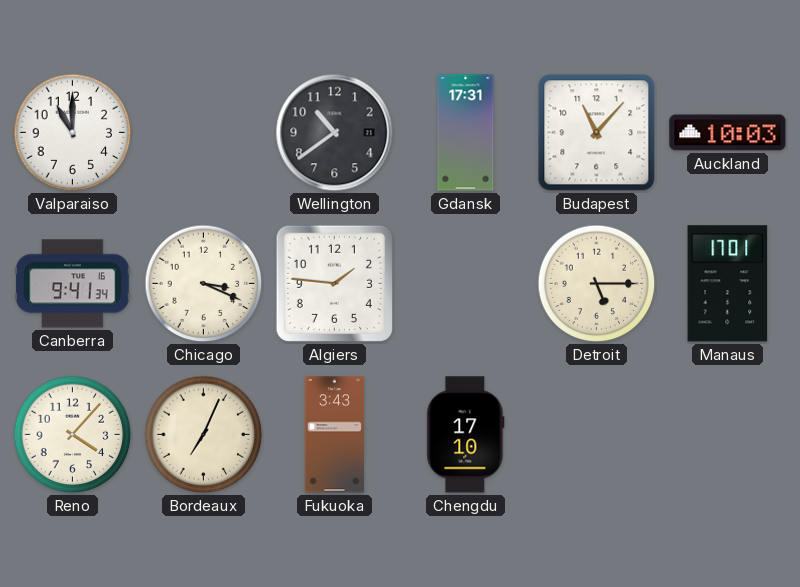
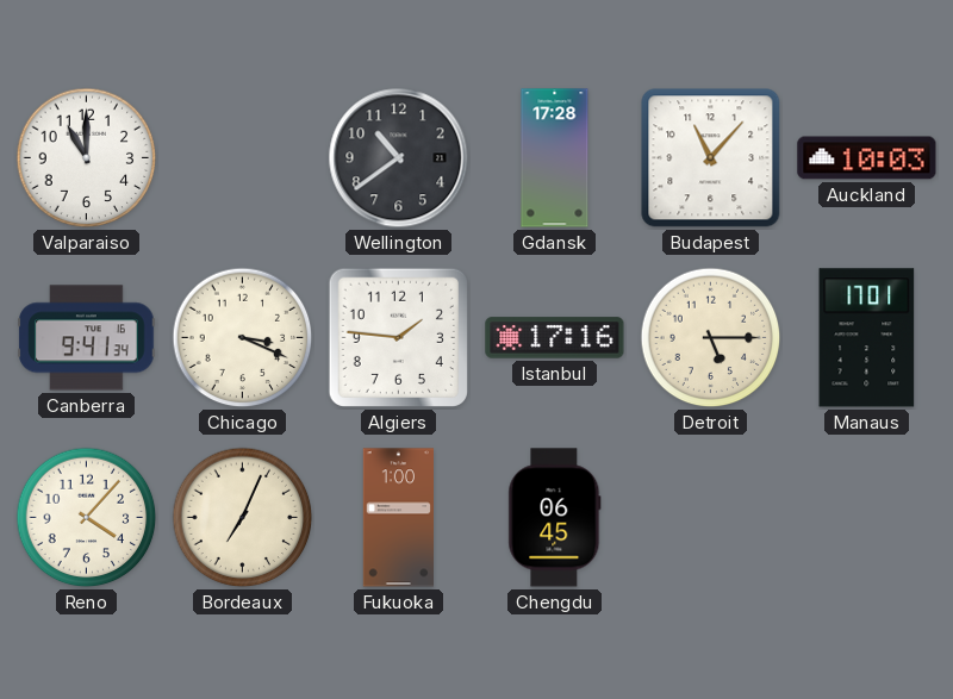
Gdansk: 17:31 -> 17:28 (555, 158)
Istanbul: none -> 17:16 (555, 338)
Fukuoka: 3:43 -> 1:00 (398, 518)
Chengdu: 17:10 -> 06:45 (555, 518)
